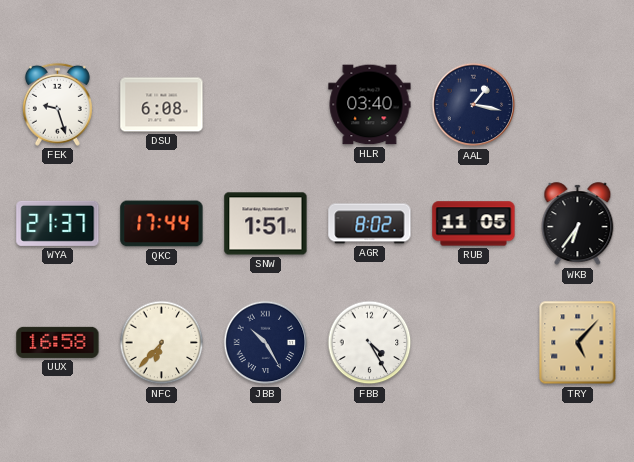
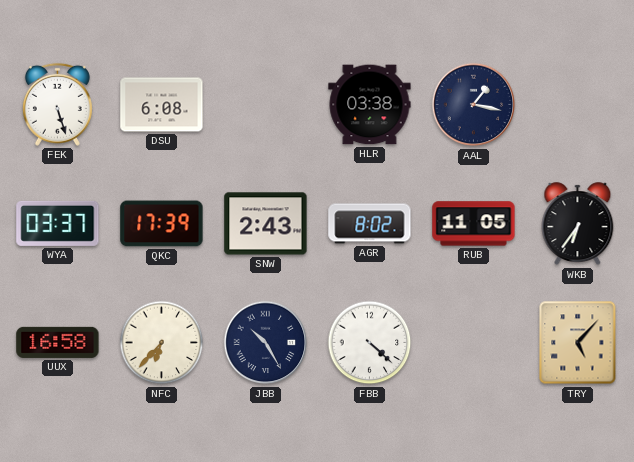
FEK: 9:27 -> 5:27 (57, 104)
HLR: 03:40 -> 03:38 (370, 105)
WYA: 21:37 -> 03:37 (58, 223)
QKC: 17:44 -> 17:39 (162, 224)
SNW: 1:51 -> 2:43 (266, 224)
FBB: 4:25 -> 4:22 (370, 343)
